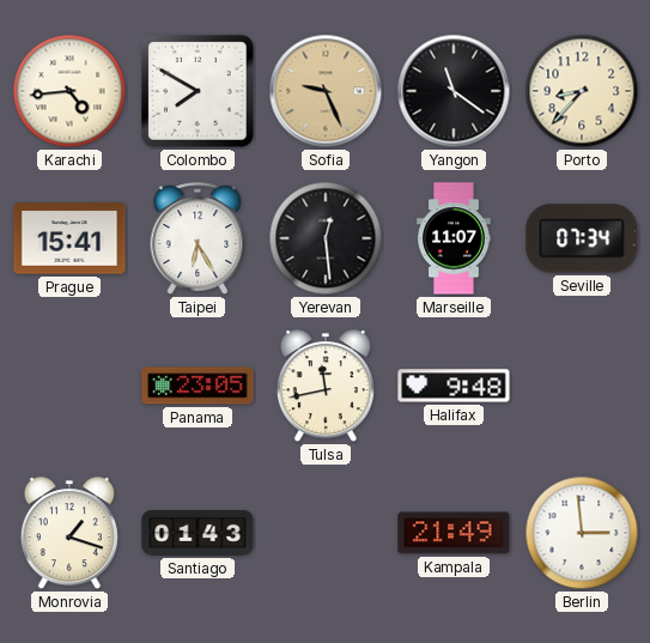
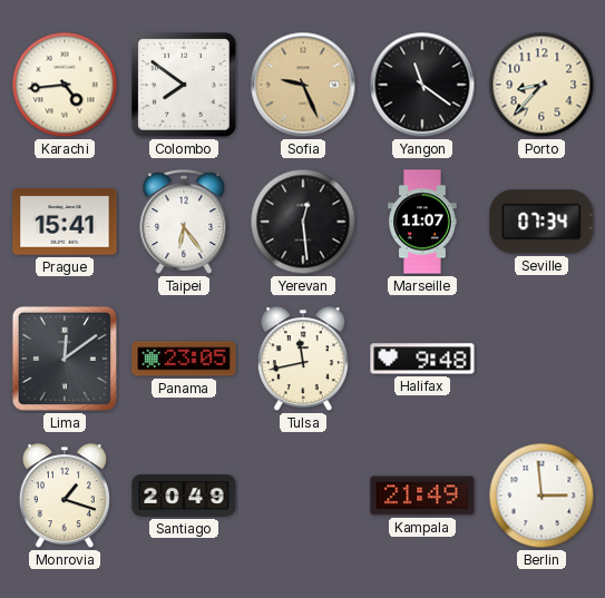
Colombo: 7:50 -> 7:51 (184, 85)
Taipei: 6:25 -> 6:24 (184, 222)
Lima: none -> 12:09 (65, 359)
Santiago: 01:43 -> 20:49 (184, 497)
